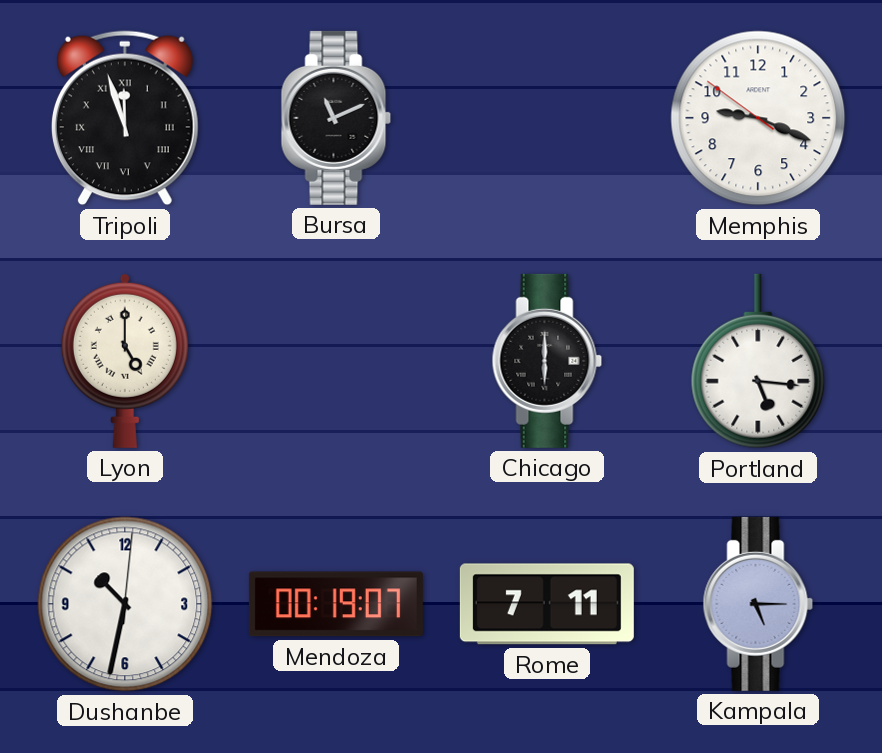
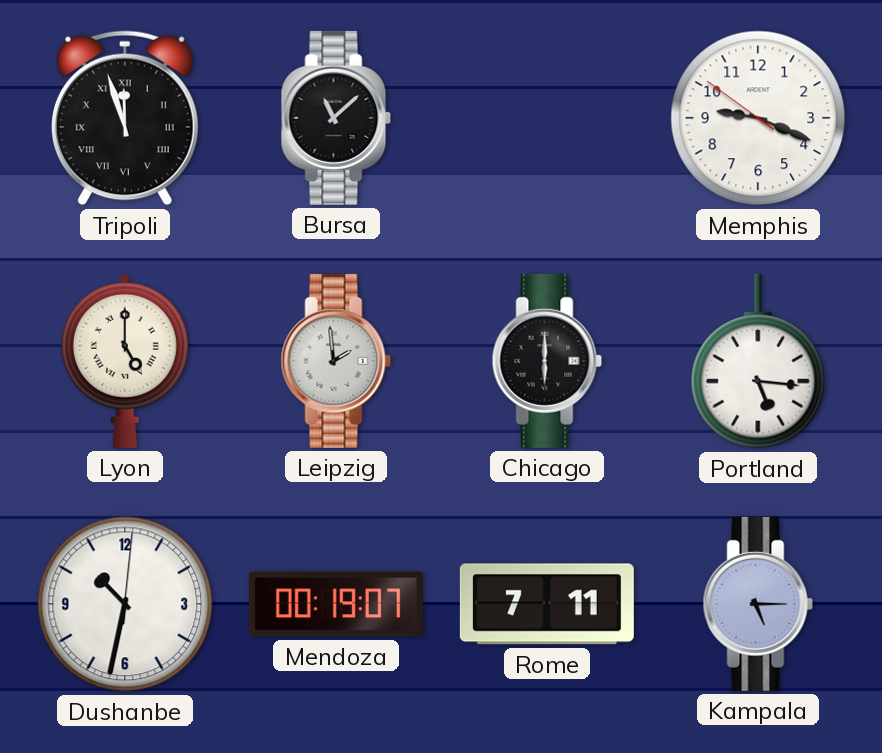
Bursa: 11:11 -> 11:08 (336, 118)
Leipzig: none -> 1:59 (336, 361)
